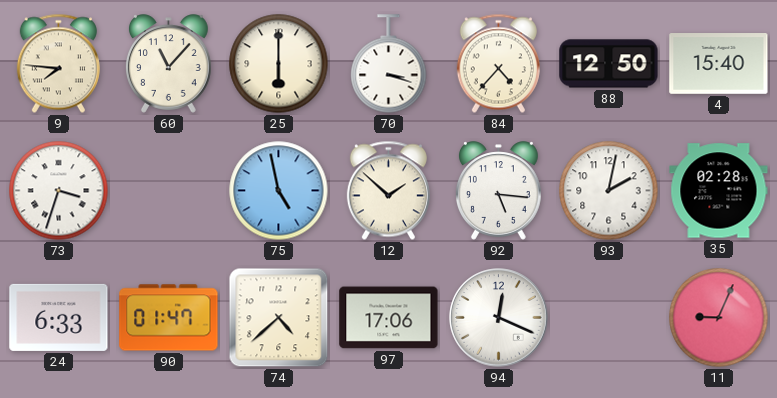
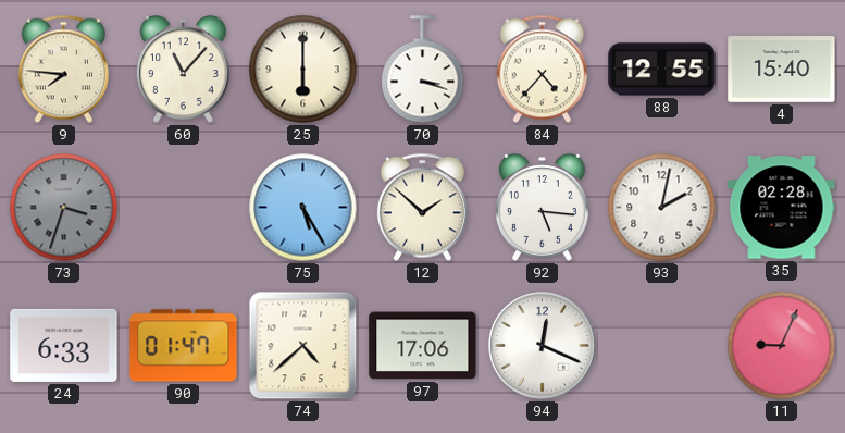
88: 12:50 -> 12:55 (662, 70)
73 dial: white -> grey (64, 208)
75: 4:58 -> 5:25 (303, 208)
